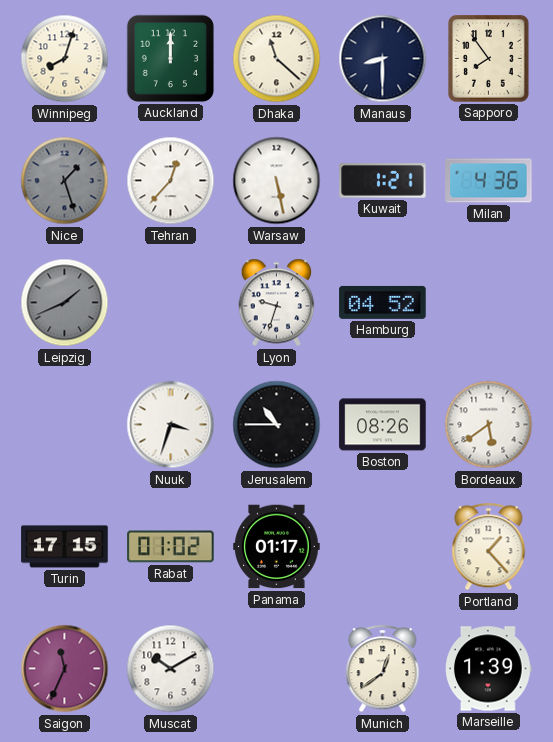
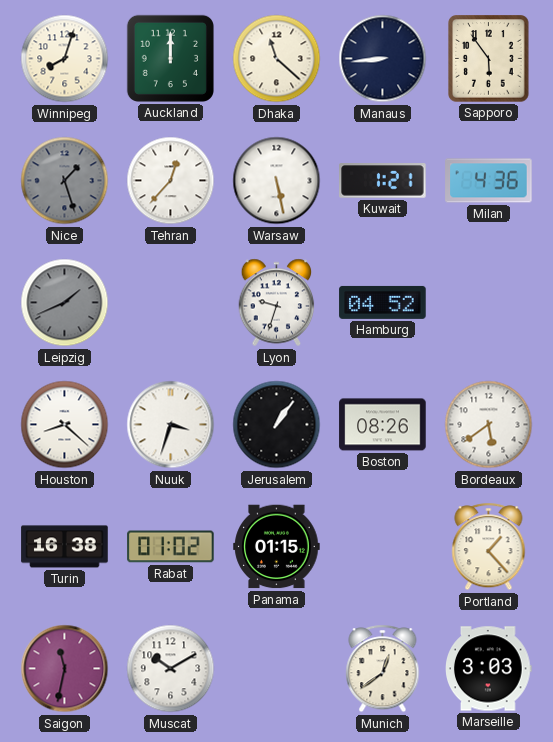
Manaus: 8:30 -> 8:44 (383, 59)
Sapporo: 7:54 -> 5:54 (489, 59)
Houston: none -> 8:22 (65, 425)
Jerusalem: 10:45 -> 1:06 (277, 425)
Turin: 17:15 -> 16:38 (65, 547)
Panama: 01:17 -> 01:15 (277, 547)
Saigon: 11:34 -> 11:32 (65, 669)
Marseille: 1:39 -> 3:03 (489, 669)
